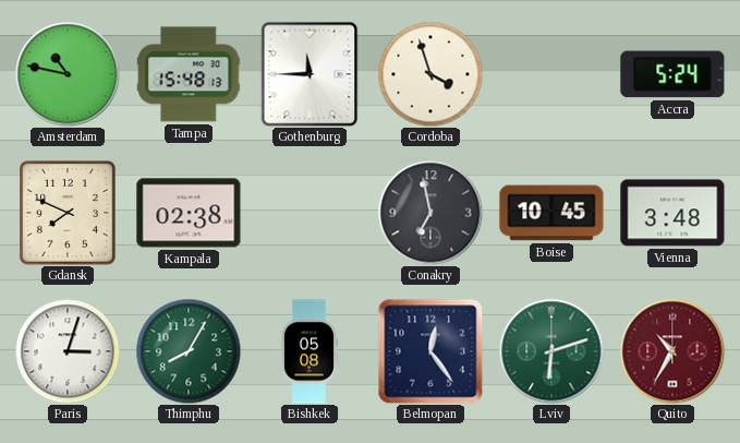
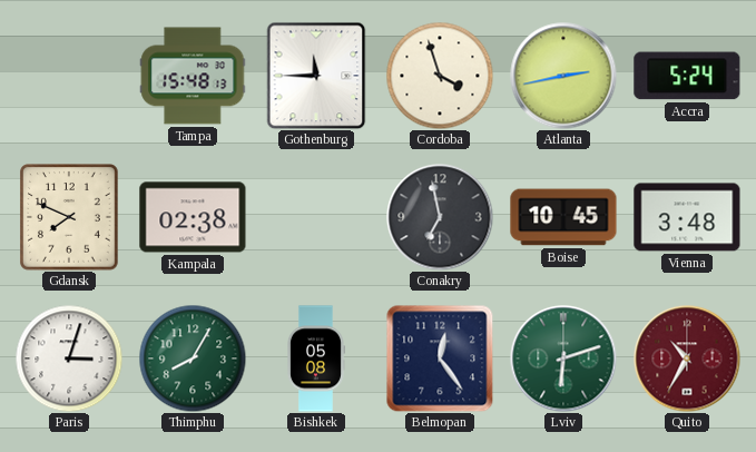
Amsterdam: 10:47 -> none (68, 74)
Atlanta: none -> 2:43 (563, 76)
